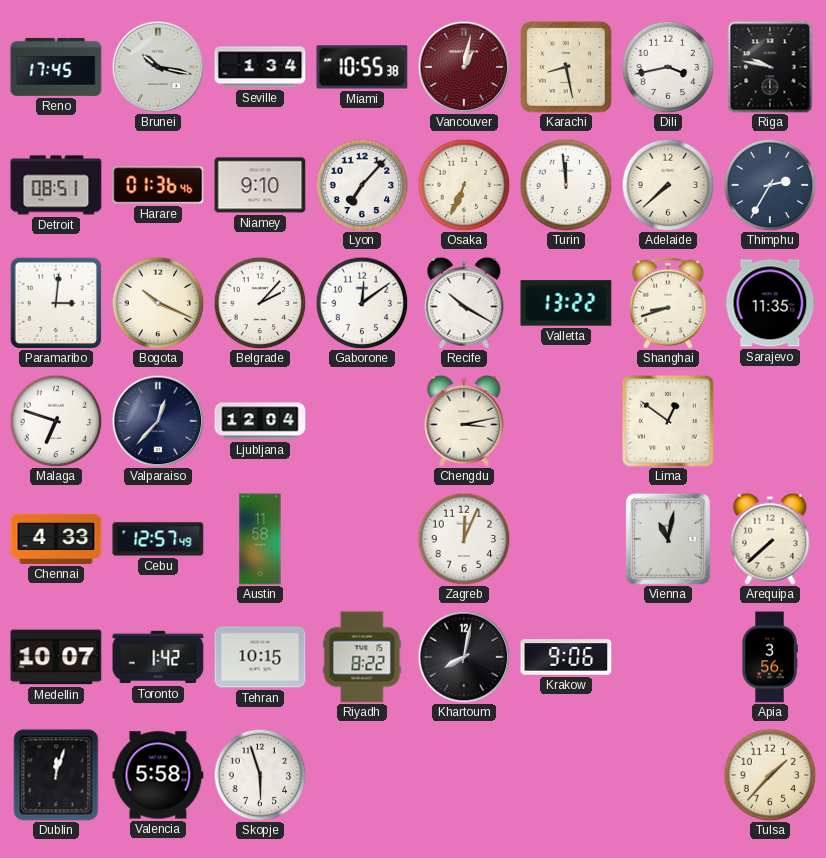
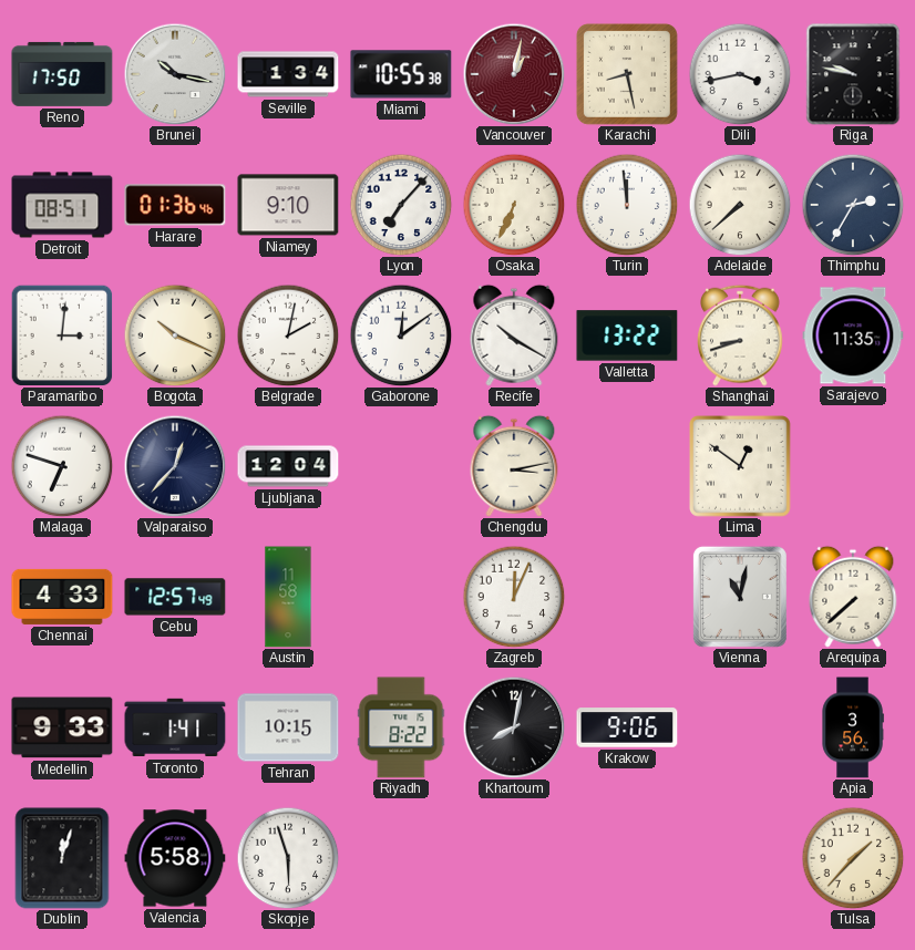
Reno: 17:45 -> 17:50 (62, 74)
Belgrade: 2:07 -> 2:02 (288, 335)
Medellin: 10:07 -> 9:33 (62, 727)
Toronto: 1:42 -> 1:41 (175, 727)
